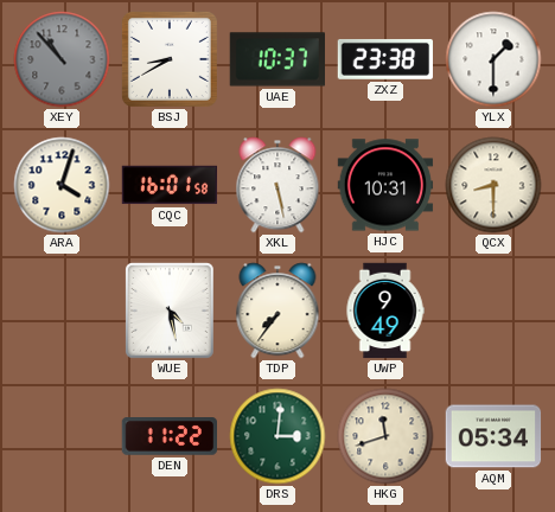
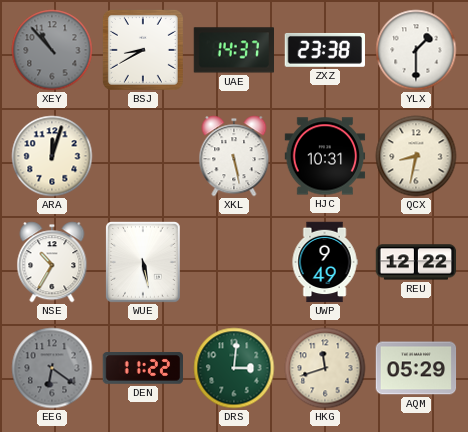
UAE: 10:37 -> 14:37 (233, 50)
ARA: 4:03 -> 12:03 (52, 156)
CQC: 16:01 -> none (170, 185)
QCX: 8:30 -> 8:32 (416, 156)
NSE: none -> 10:35 (52, 262)
WUE: 4:28 -> 5:28 (144, 262)
TDP: 7:36 -> none (277, 311)
REU: none -> 12:22 (416, 262)
EEG: none -> 6:21 (52, 368)
AQM: 05:34 -> 05:29 (416, 368)
